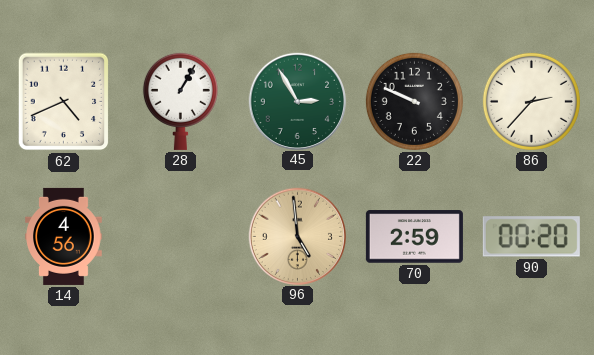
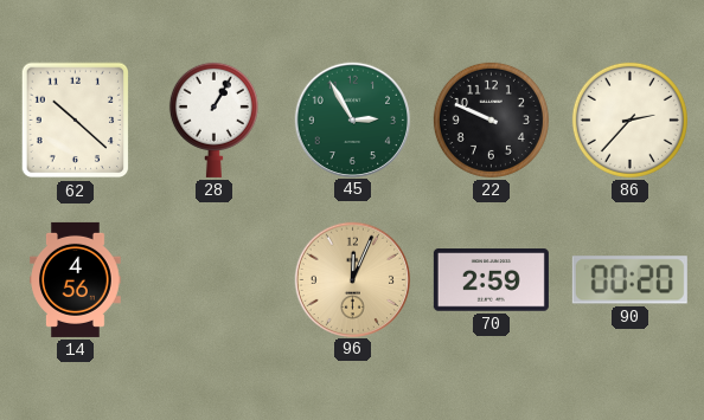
62: 4:41 -> 10:22 (76, 121)
96: 4:59 -> 12:04 (352, 279)
